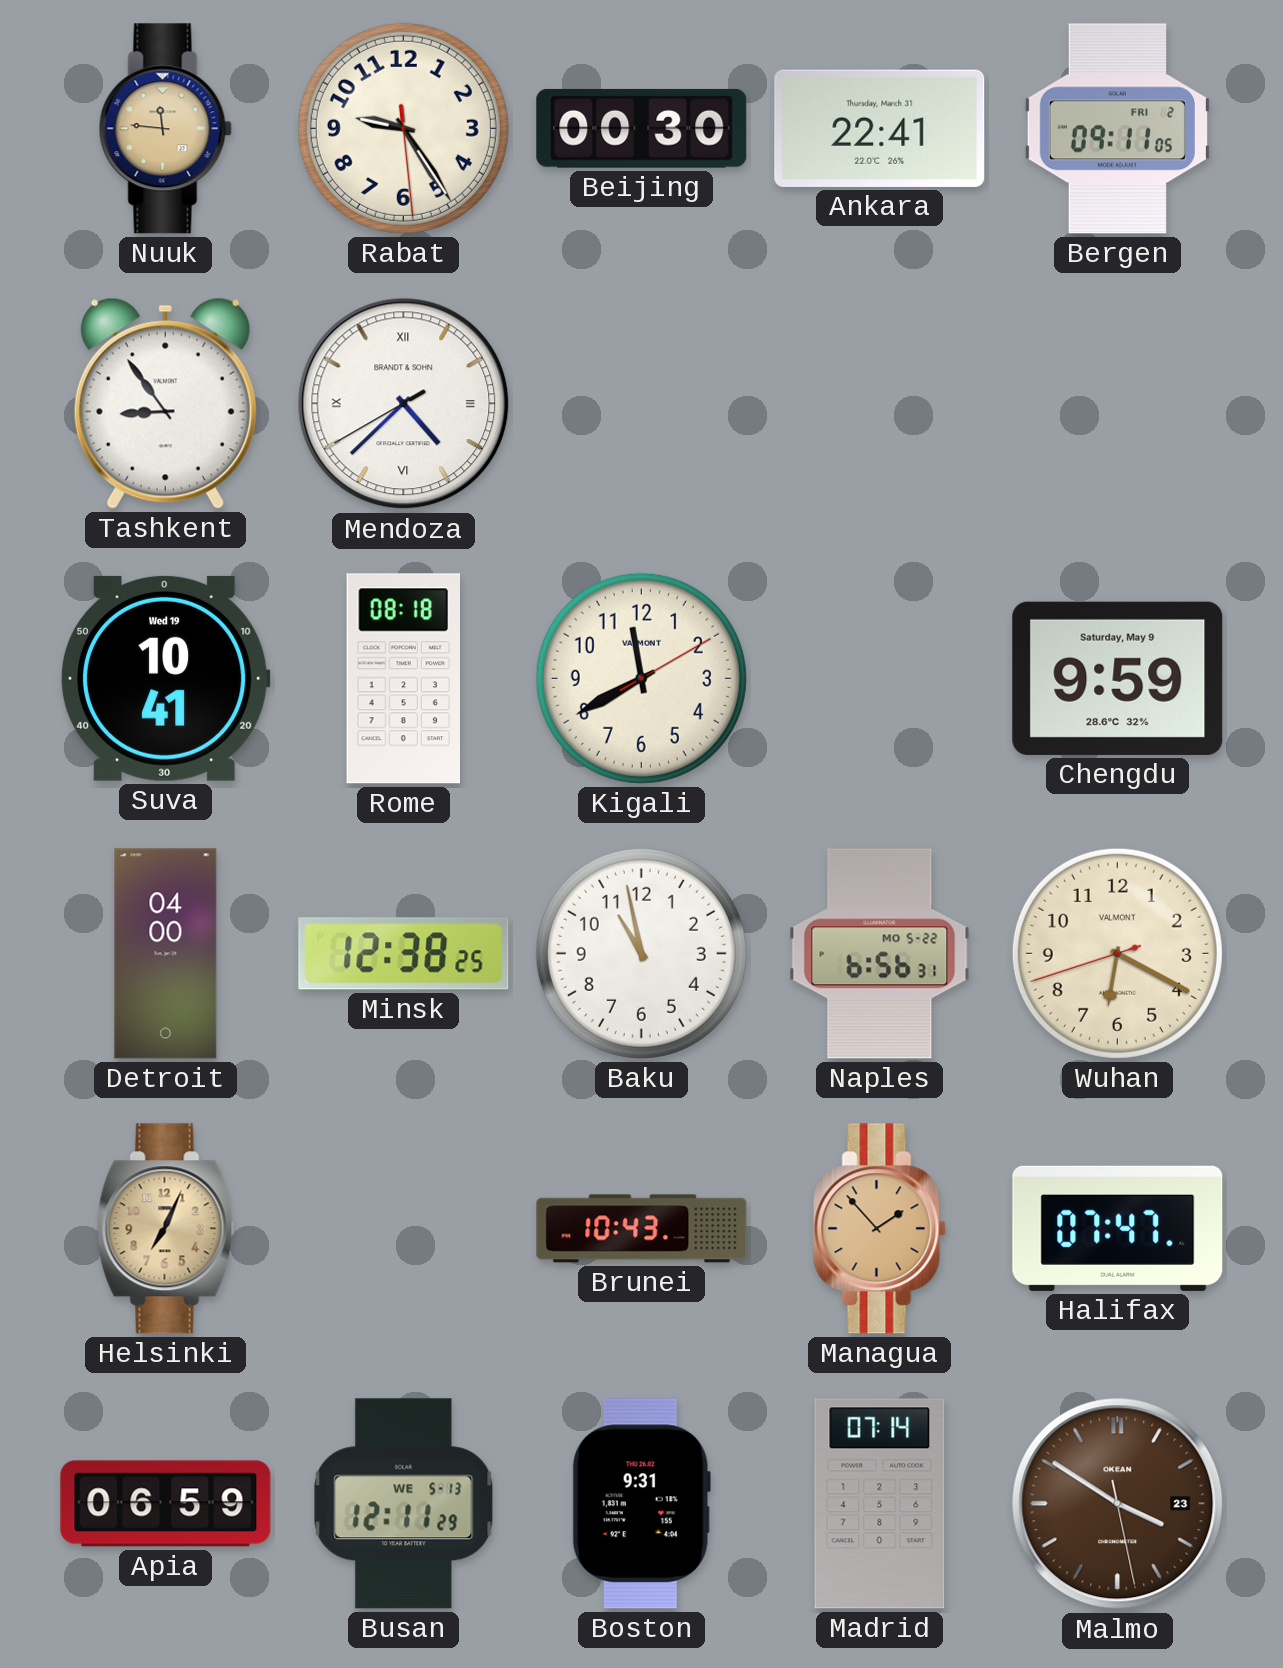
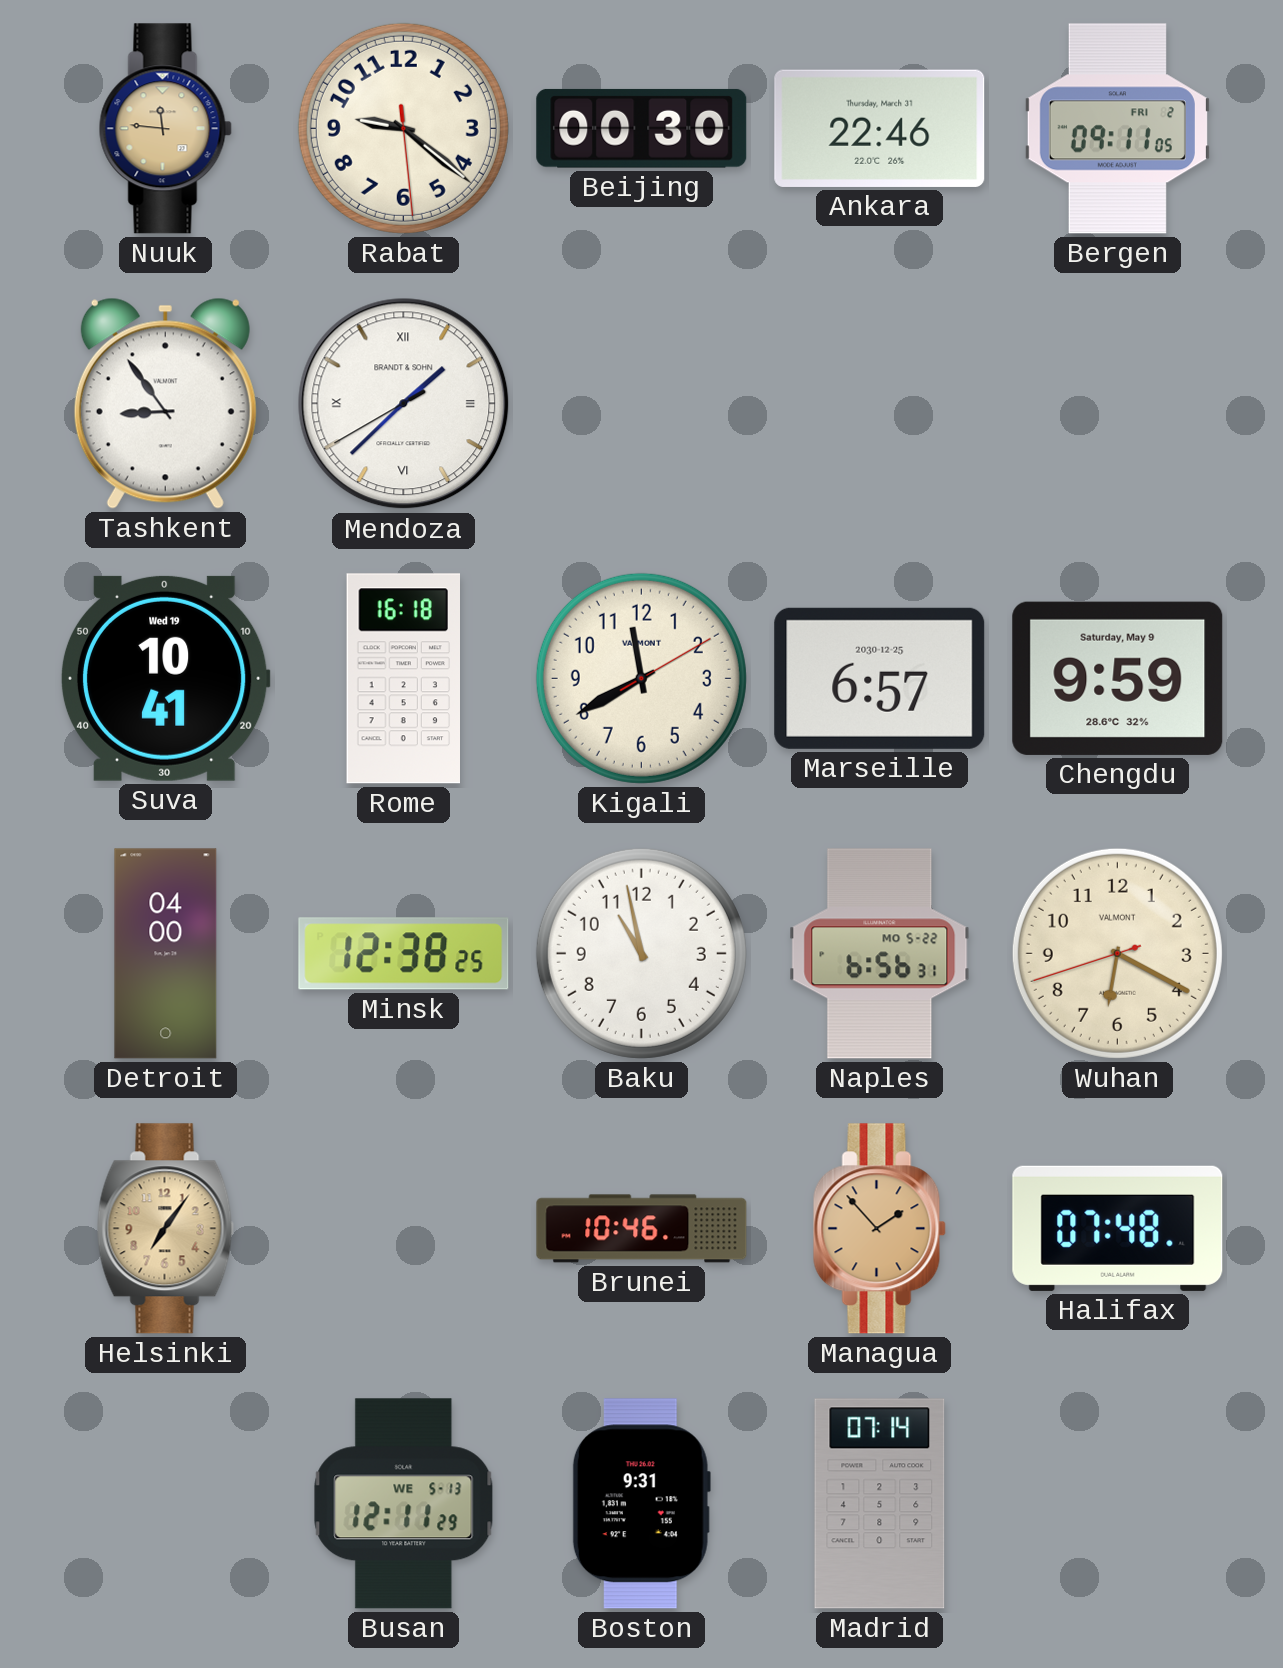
Rabat: 9:24 -> 9:21 (403, 128)
Ankara: 22:41 -> 22:46 (880, 128)
Mendoza: 4:37 -> 1:37 (404, 404)
Rome: 08:18 -> 16:18 (403, 679)
Marseille: none -> 6:57 (880, 678)
Helsinki: 7:04 -> 7:06 (165, 1229)
Brunei: 10:43 -> 10:46 (642, 1229)
Halifax: 07:47 -> 07:48 (1118, 1228)
Apia: 06:59 -> none (166, 1504)
Malmo: 3:50 -> none (1118, 1504)
